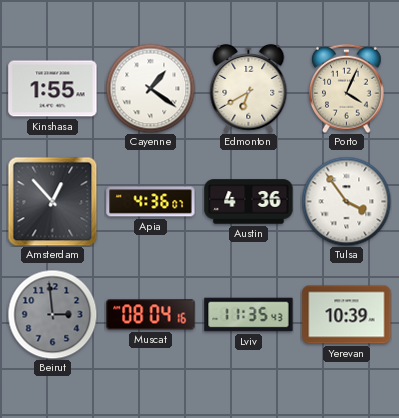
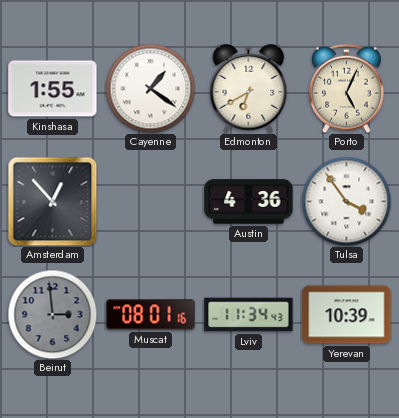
Porto: 4:04 -> 5:04 (347, 88)
Apia: 4:36 -> none (151, 202)
Muscat: 08:04 -> 08:01 (151, 315)
Lviv: 11:35 -> 11:34 (249, 315)
